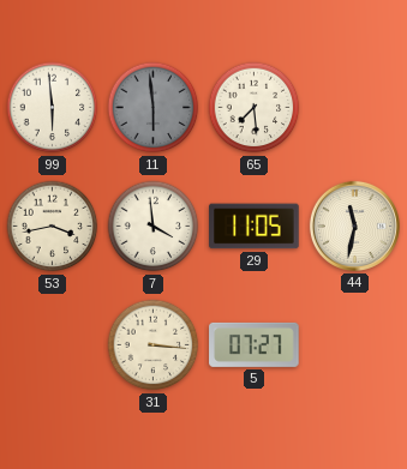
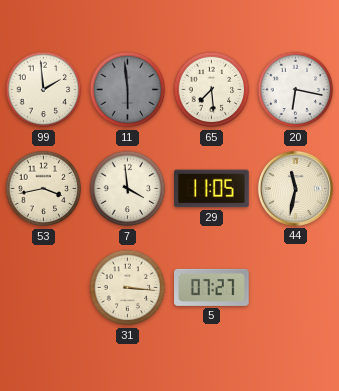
99: 5:59 -> 1:59 (44, 90)
20: none -> 6:17 (296, 90)
